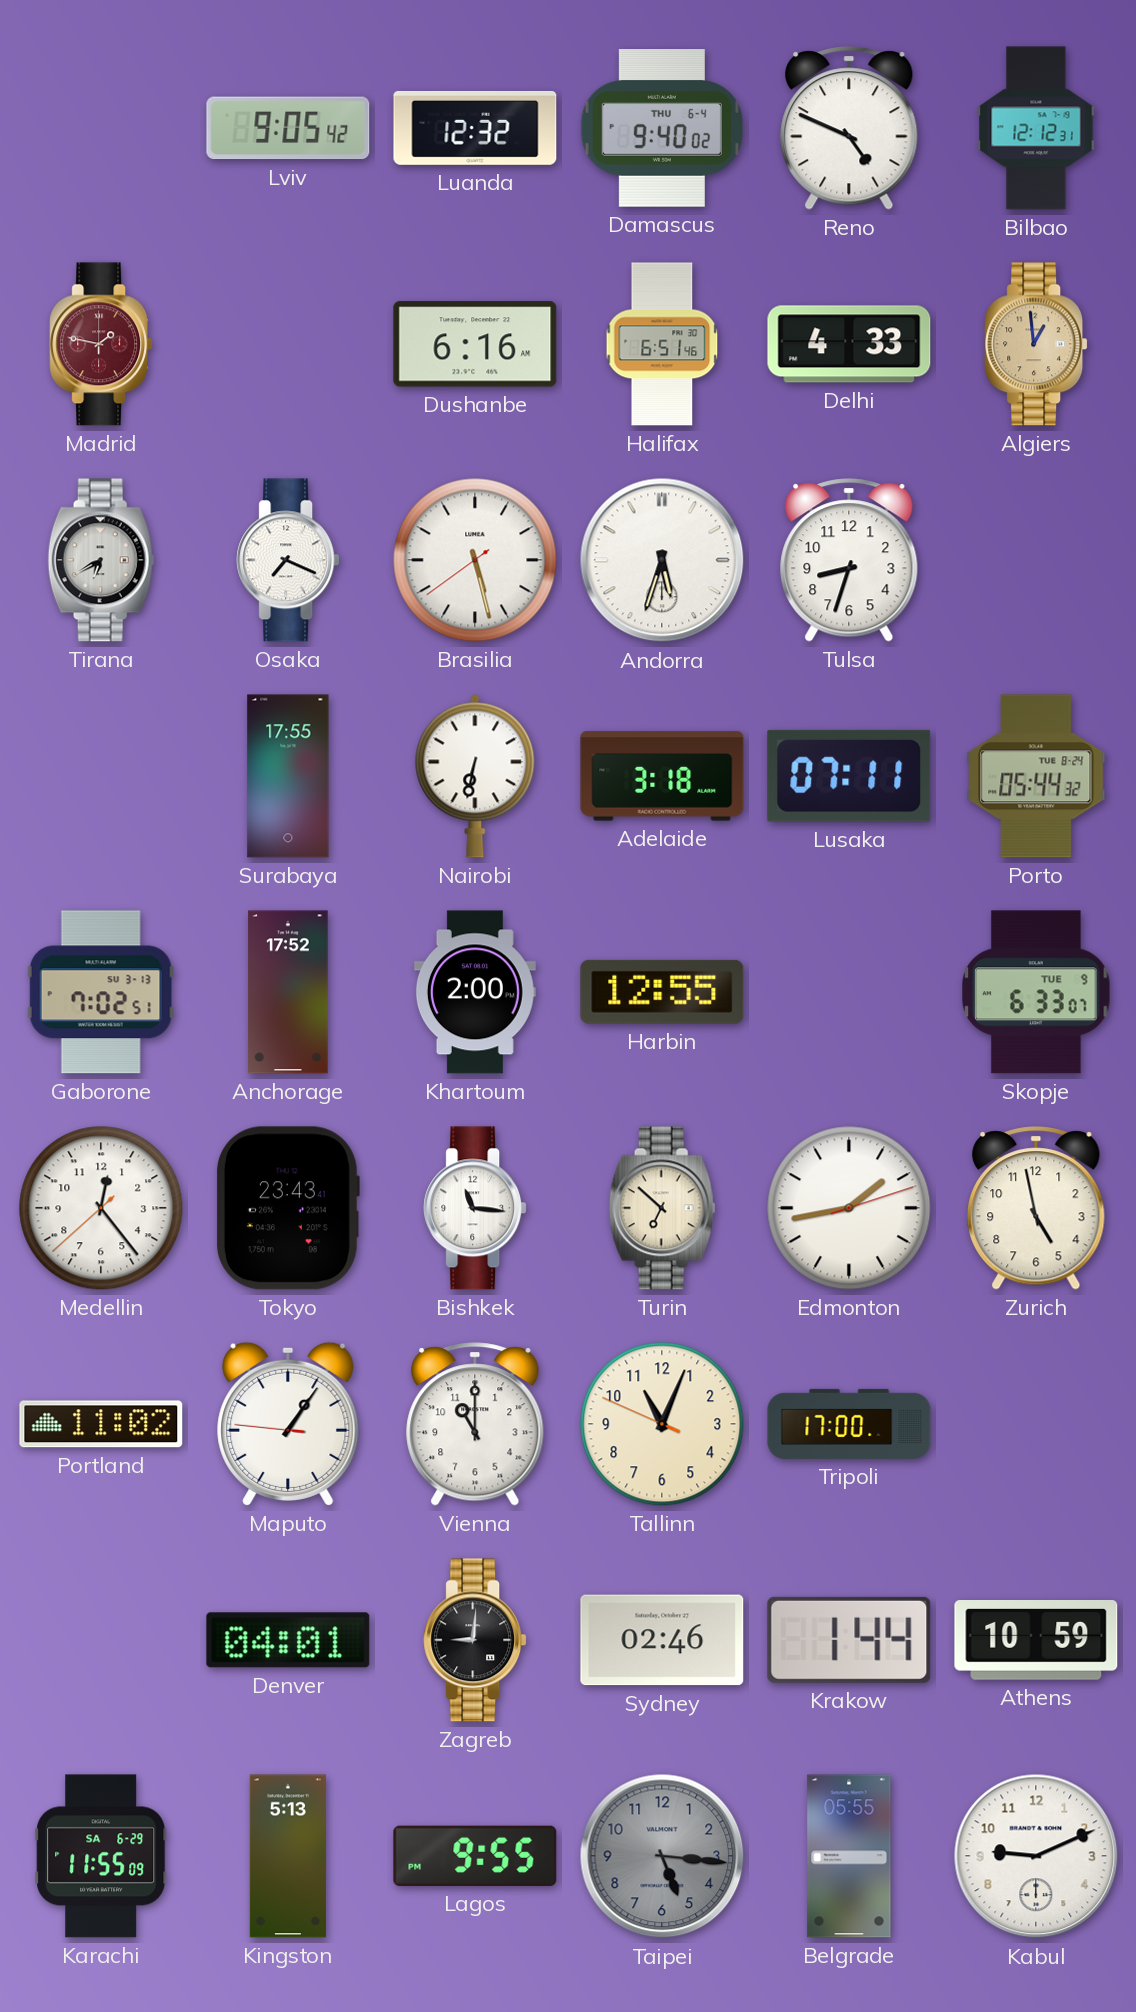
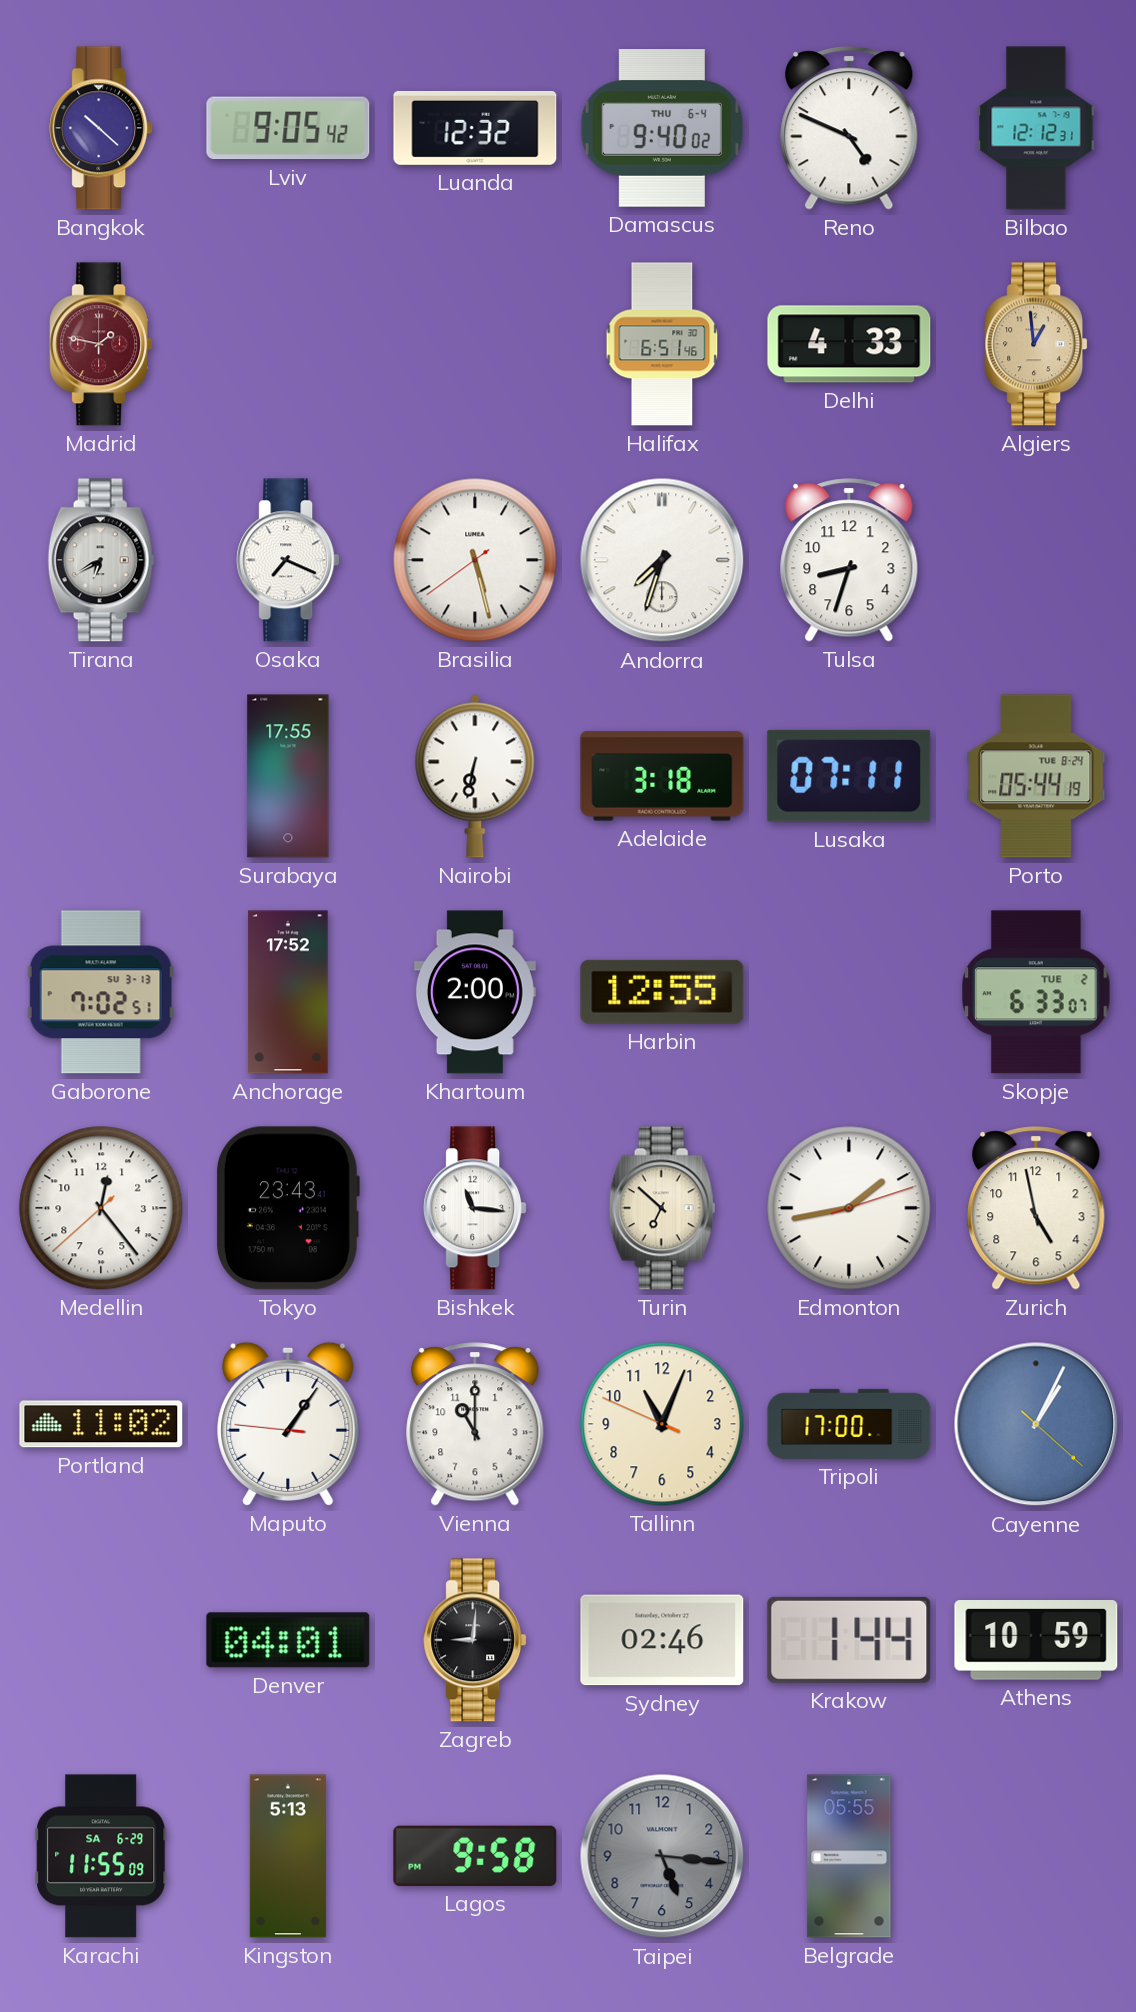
Bangkok: none -> 10:22 (101, 128)
Dushanbe: 6:16 -> none (475, 344)
Andorra: 5:33 -> 7:33 (662, 560)
Porto: 05:44:32 -> 05:44:19 (1036, 776)
Skopje date: TUE 9 -> TUE 2 (1036, 992)
Cayenne: none -> 1:04 (1036, 1424)
Lagos: 9:55 -> 9:58 (475, 1856)
Kabul: 9:11 -> none (1036, 1856)
